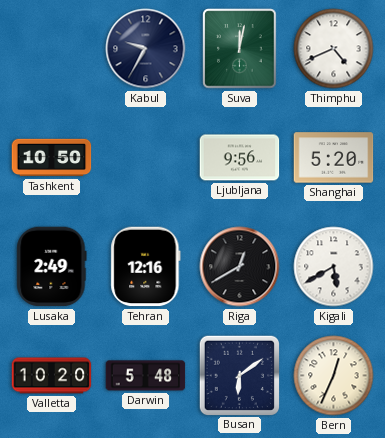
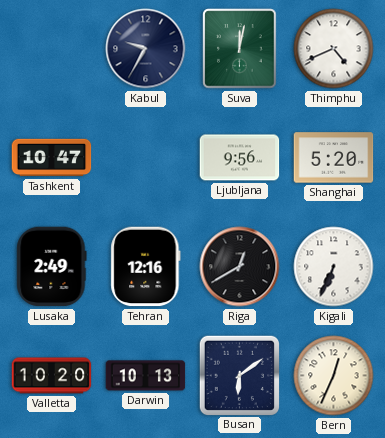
Tashkent: 10:50 -> 10:47 (52, 158)
Kigali: 5:40 -> 6:34 (334, 267)
Darwin: 5:48 -> 10:13 (146, 376)
